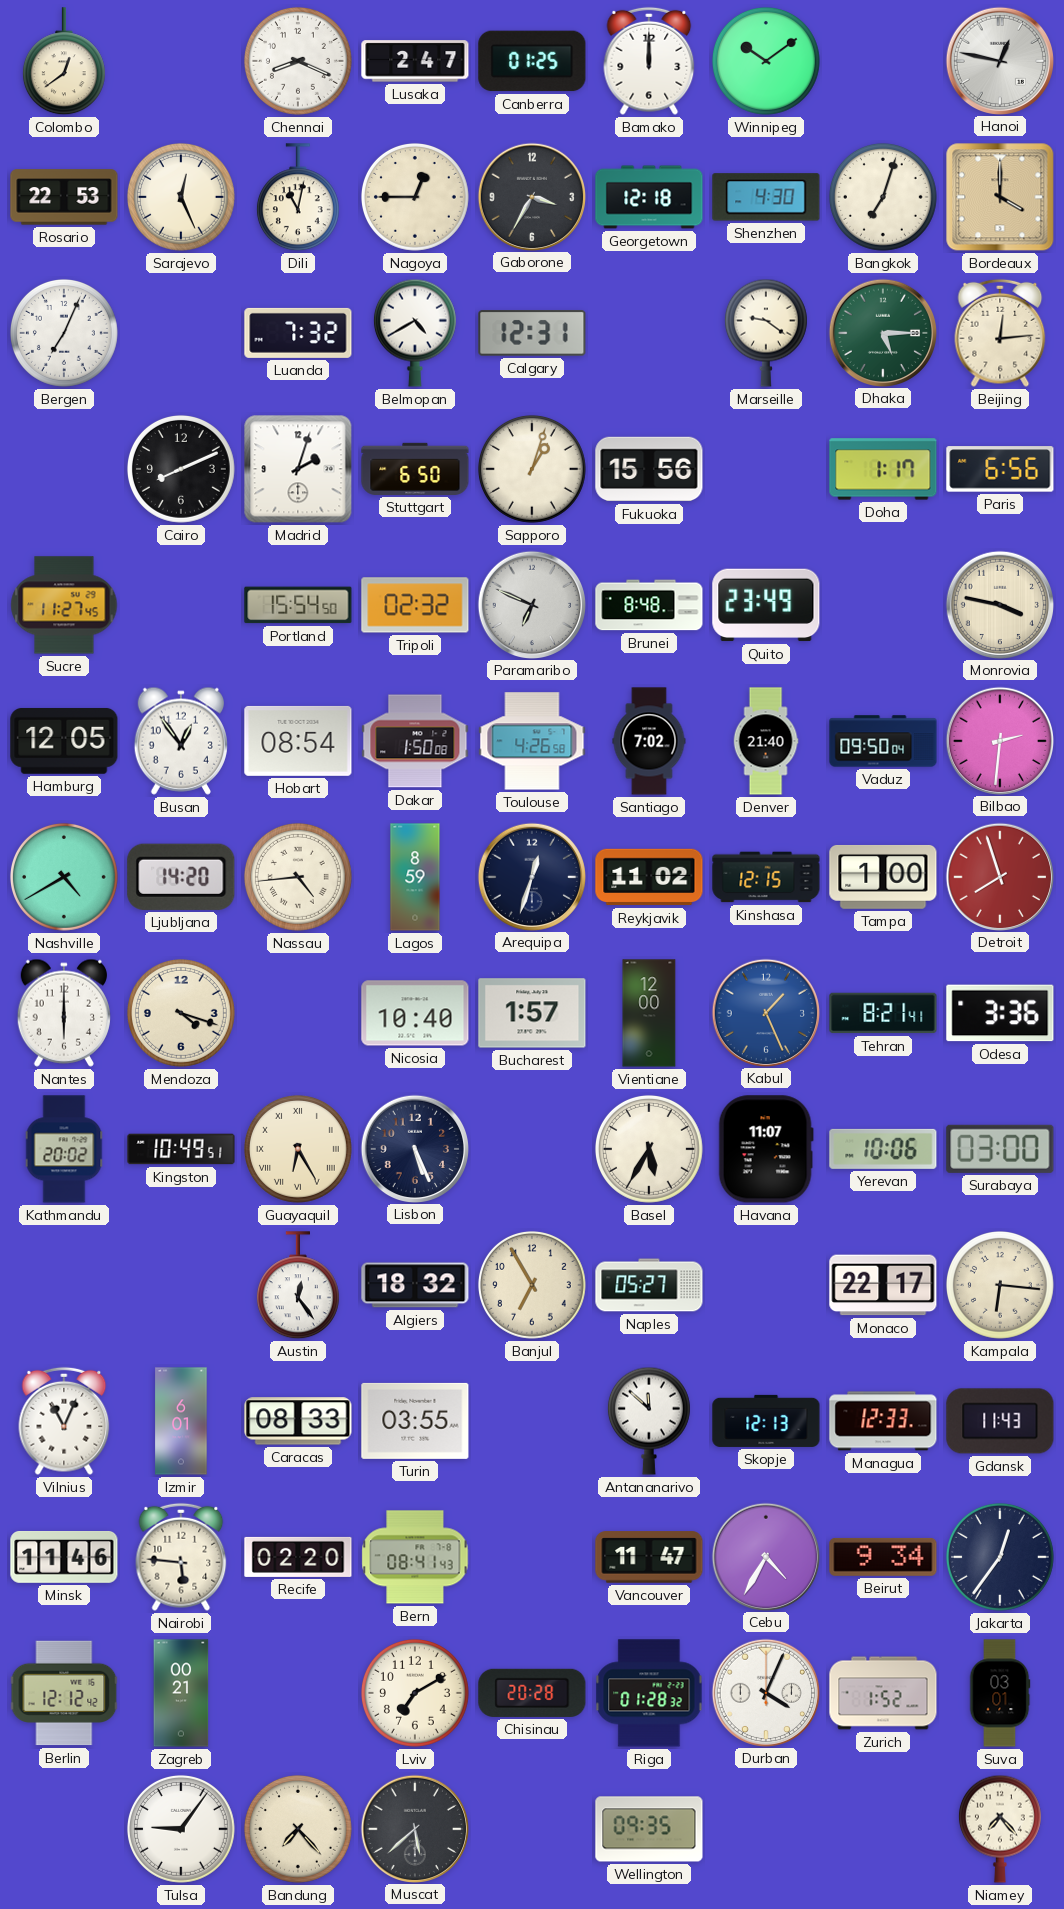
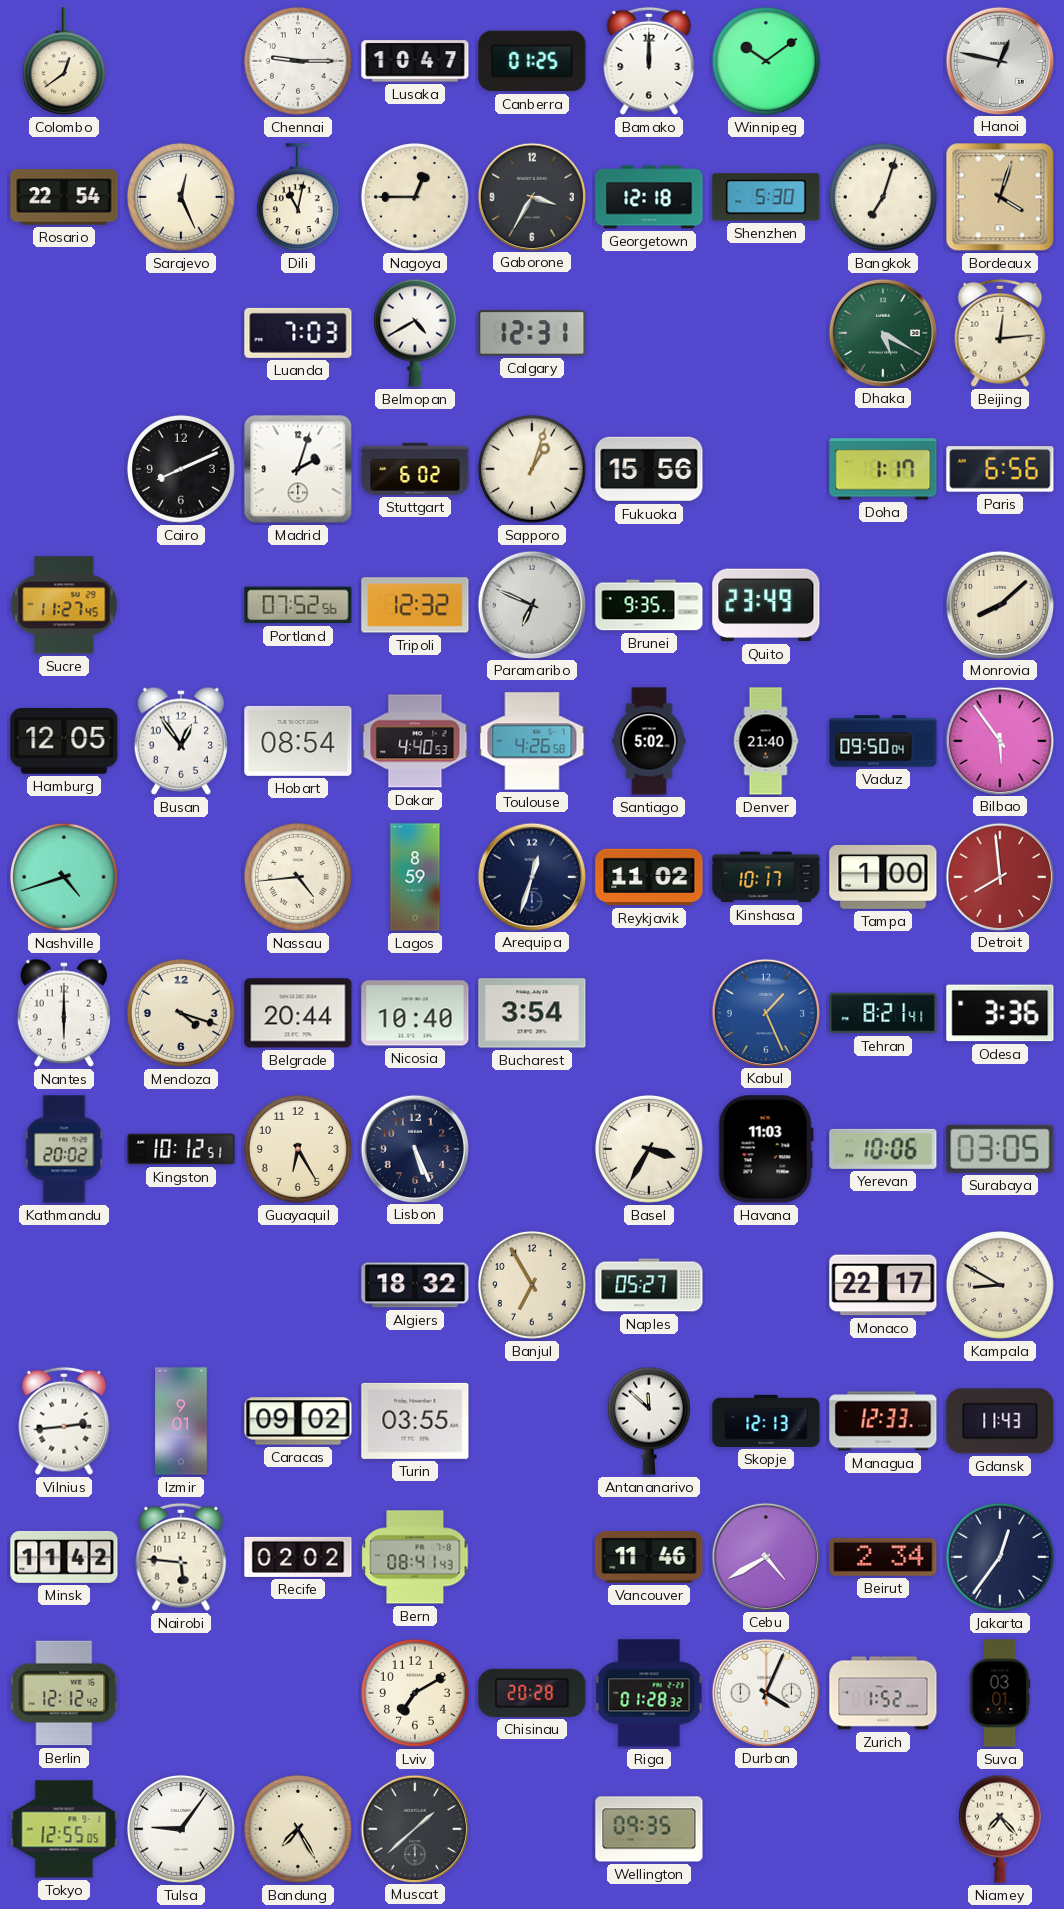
Chennai: 8:19 -> 9:15 (298, 61)
Lusaka: 2:47 -> 10:47 (415, 61)
Rosario: 22:53 -> 22:54 (64, 197)
Shenzhen: 4:30 -> 5:30 (766, 197)
Bordeaux: 4:00 -> 4:03 (1000, 197)
Bergen: 7:04 -> none (64, 333)
Luanda: 7:32 -> 7:03 (298, 333)
Marseille: 9:21 -> none (766, 333)
Dhaka: 5:15 -> 5:20 (882, 332)
Stuttgart: 6:50 -> 6:02 (415, 469)
Portland: 15:54 -> 07:52 (298, 605)
Tripoli: 02:32 -> 12:32 (415, 605)
Brunei: 8:48 -> 9:35 (649, 605)
Monrovia: 3:47 -> 8:08 (999, 604)
Dakar: 1:50 -> 4:40 (415, 741)
Santiago: 7:02 -> 5:02 (649, 741)
Bilbao: 2:31 -> 5:54 (999, 740)
Nashville: 4:40 -> 4:42 (64, 877)
Ljubljana: 14:20 -> none (181, 877)
Kinshasa: 12:15 -> 10:17 (766, 877)
Detroit: 7:57 -> 7:59 (999, 876)
Belgrade: none -> 20:44 (298, 1013)
Bucharest: 1:57 -> 3:54 (532, 1013)
Vientiane: 12:00 -> none (649, 1013)
Kingston: 10:49 -> 10:12 (181, 1149)
Guayaquil numerals: Roman -> Arabic (298, 1149)
Basel: 5:35 -> 3:35 (649, 1149)
Havana: 11:07 -> 11:03 (766, 1149)
Surabaya: 03:00 -> 03:05 (1000, 1149)
Austin: 12:24 -> none (298, 1286)
Kampala: 6:16 -> 8:50 (1000, 1285)
Vilnius: 11:04 -> 2:44 (64, 1421)
Izmir: 6:01 -> 9:01 (181, 1421)
Caracas: 08:33 -> 09:02 (298, 1421)
Minsk: 11:46 -> 11:42 (64, 1557)
Recife: 02:20 -> 02:02 (298, 1557)
Vancouver: 11:47 -> 11:46 (649, 1557)
Cebu: 4:35 -> 4:40 (765, 1556)
Beirut: 9:34 -> 2:34 (883, 1557)
Zagreb: 00:21 -> none (181, 1693)
Tokyo: none -> 12:55 (64, 1829)
Bandung: 7:23 -> 7:25 (298, 1829)
Muscat: 5:38 -> 1:38 (414, 1828)
